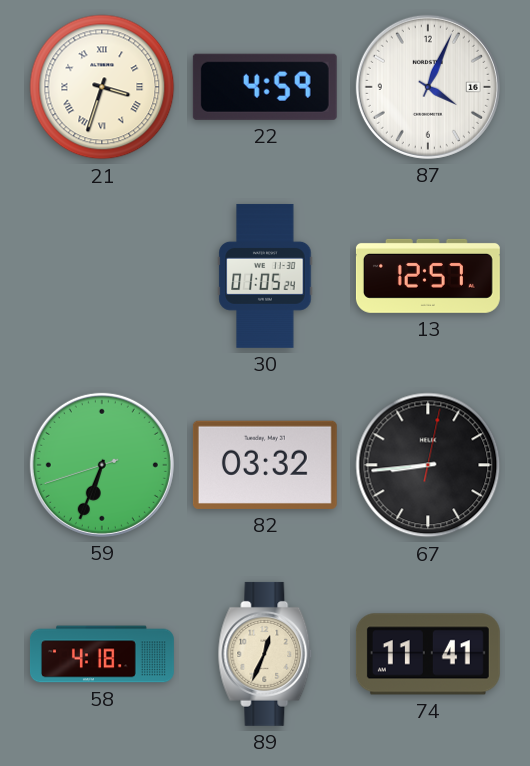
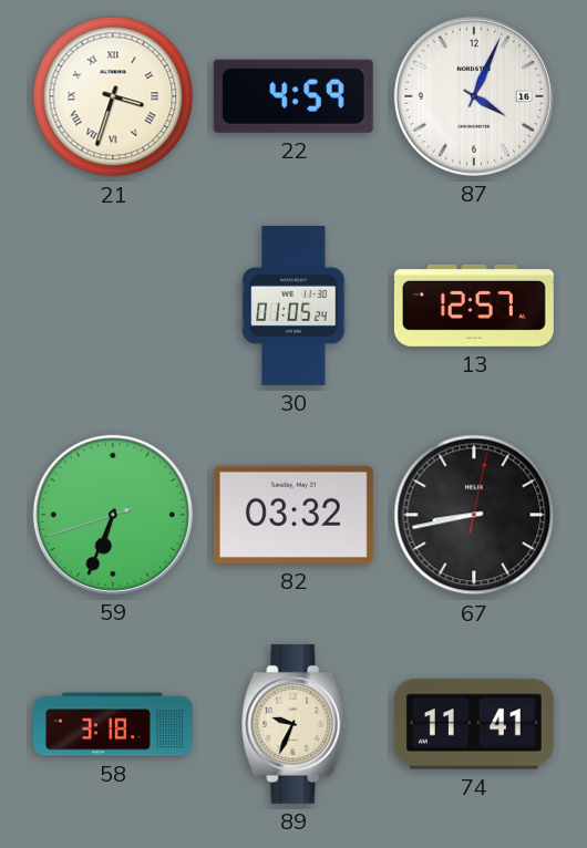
67: 8:44 -> 8:43 (474, 515)
58: 4:18 -> 3:18 (113, 724)
89: 12:34 -> 9:34 (293, 724)
